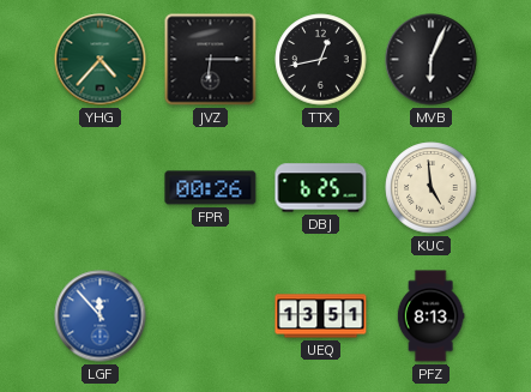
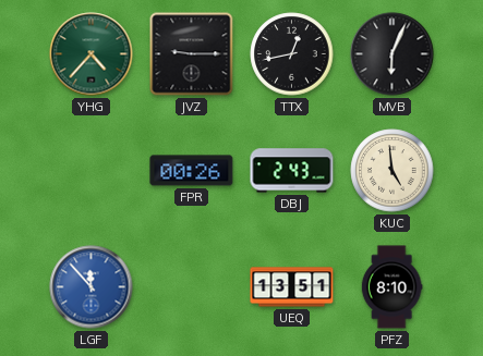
JVZ: 6:15 -> 9:15 (192, 54)
DBJ: 6:25 -> 2:43 (292, 171)
PFZ: 8:13 -> 8:10 (391, 287)
